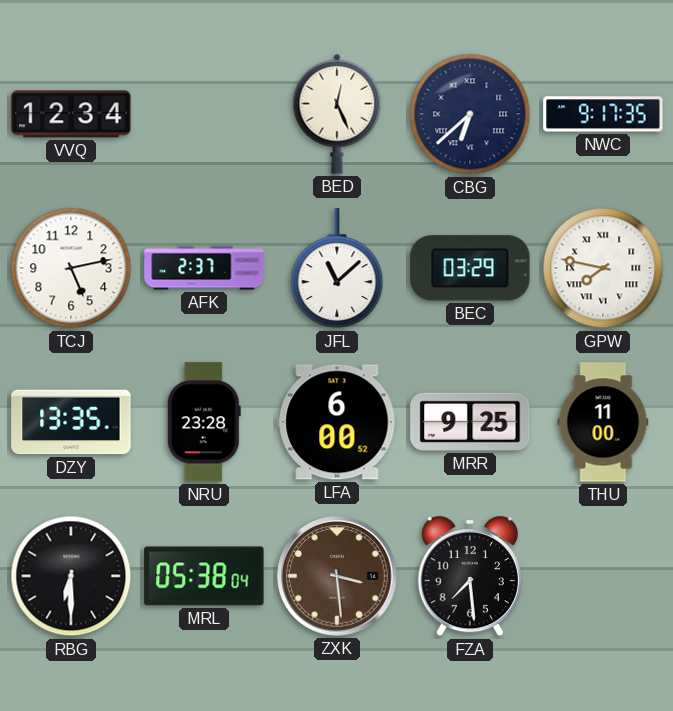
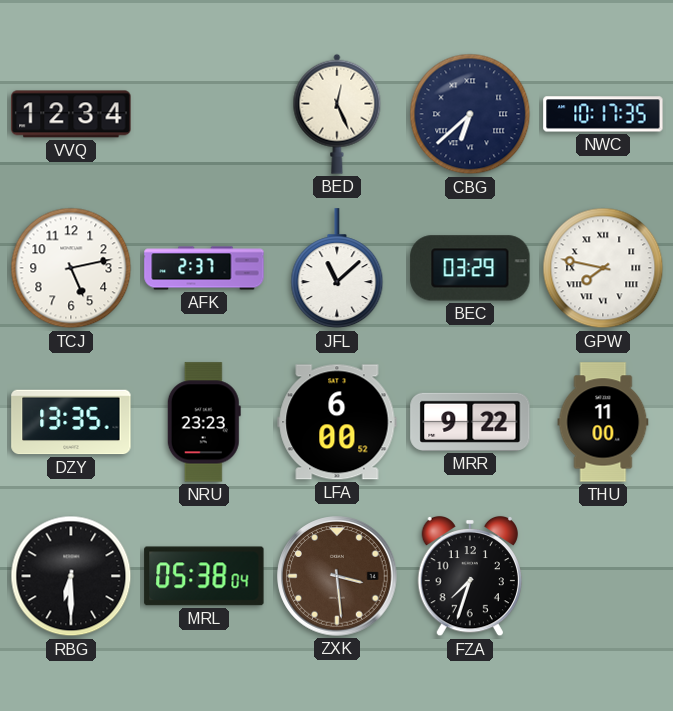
NWC: 9:17 -> 10:17 (603, 114)
NRU: 23:28 -> 23:23 (204, 422)
MRR: 9:25 -> 9:22 (470, 422)
FZA: 7:29 -> 7:33 (469, 576)
